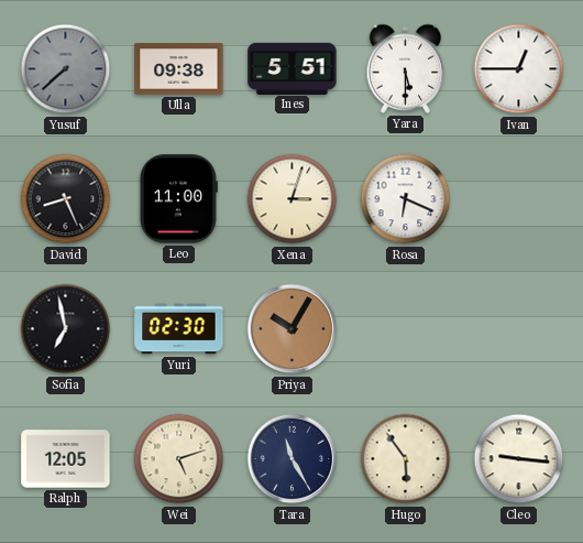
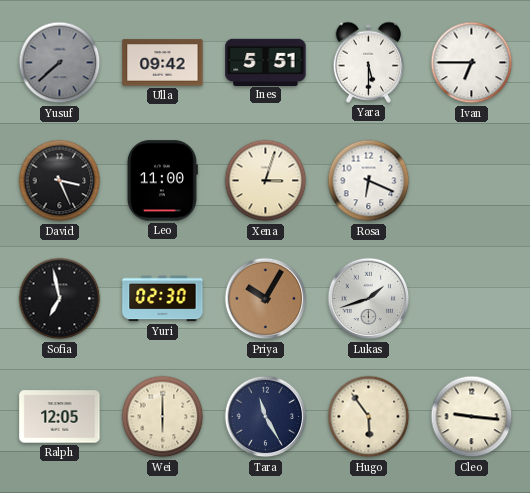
Ulla: 09:38 -> 09:42 (163, 63)
Ivan: 12:45 -> 6:45 (472, 63)
David: 8:26 -> 3:26 (60, 181)
Lukas: none -> 1:42 (369, 299)
Wei: 5:12 -> 6:00 (163, 417)
